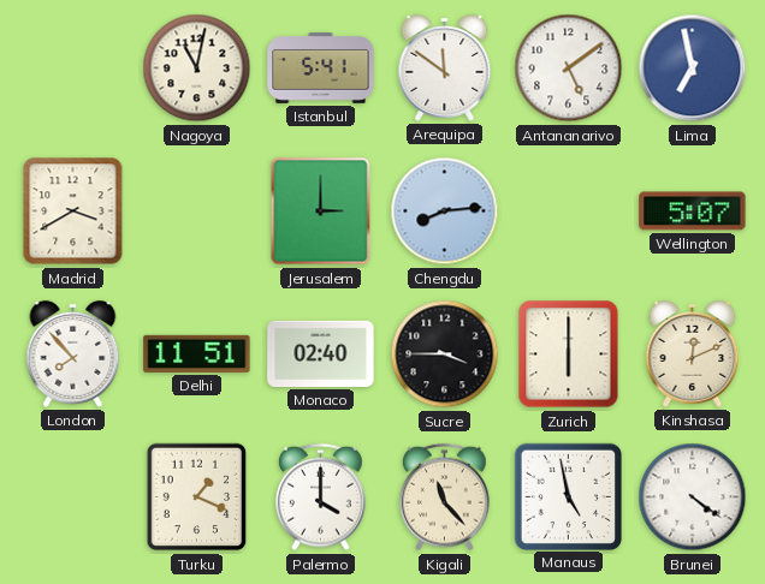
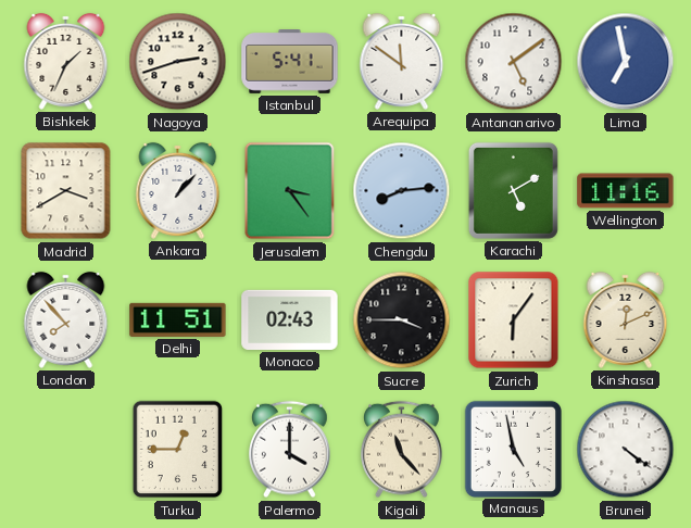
Bishkek: none -> 1:34 (66, 61)
Nagoya: 11:02 -> 2:42 (178, 62)
Ankara: none -> 1:07 (178, 190)
Jerusalem: 3:00 -> 3:24 (290, 191)
Karachi: none -> 5:10 (513, 190)
Wellington: 5:07 -> 11:16 (626, 191)
Monaco: 02:40 -> 02:43 (290, 319)
Zurich: 6:00 -> 6:06 (514, 320)
Turku: 1:19 -> 12:45 (178, 450)
